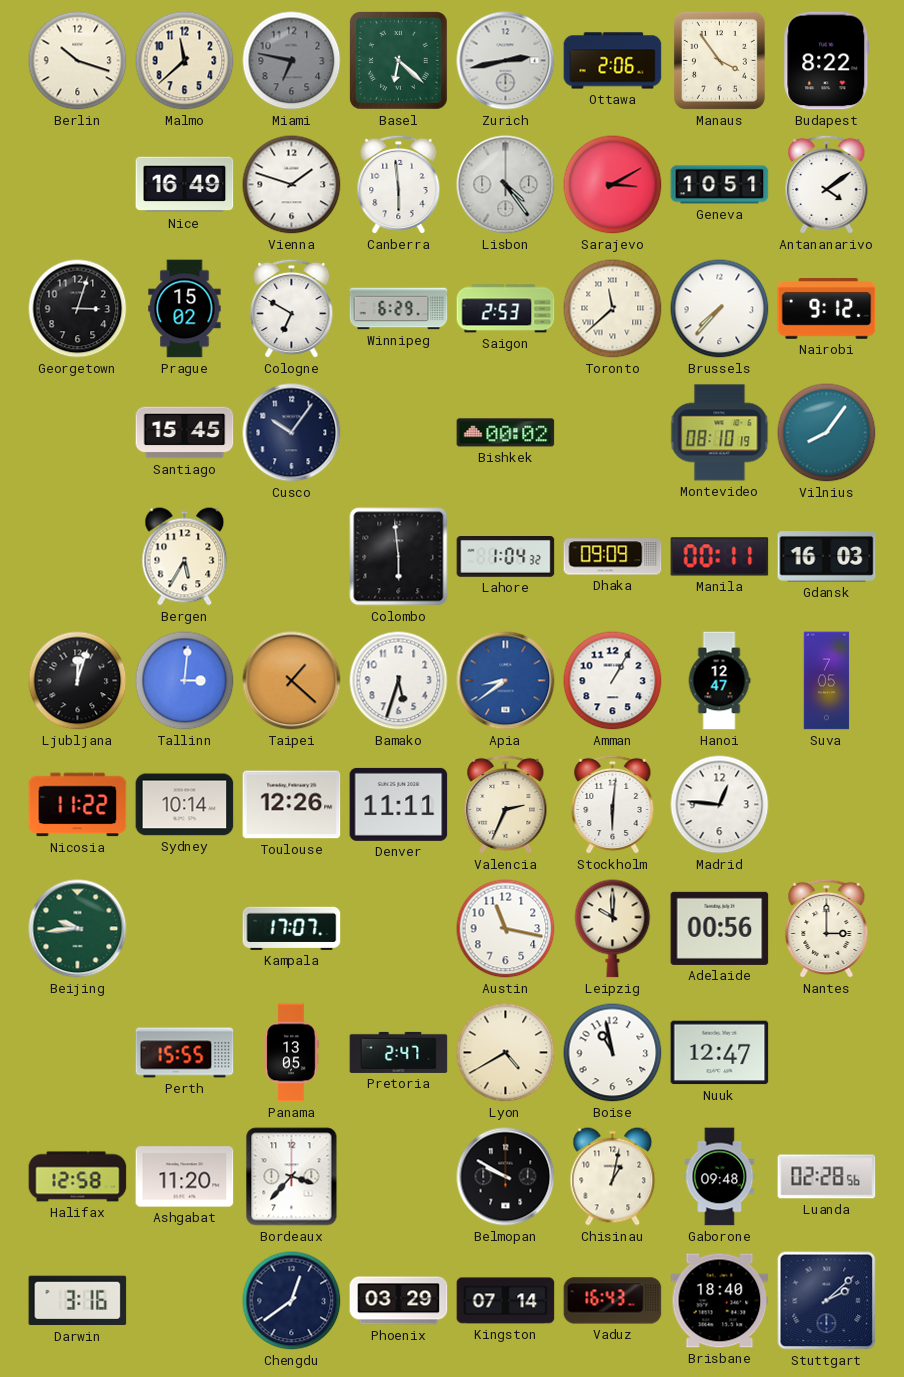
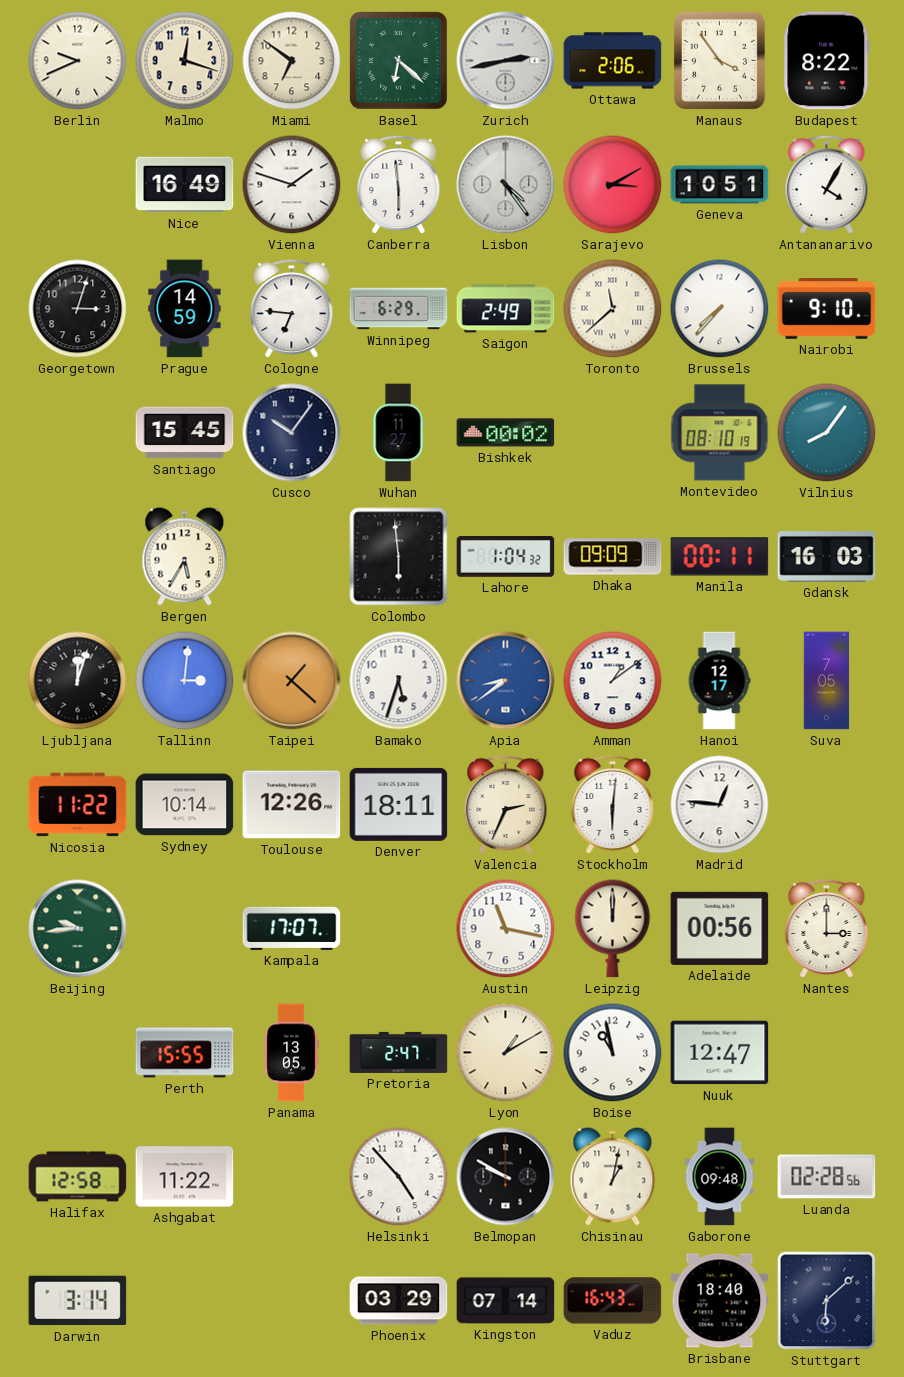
Berlin: 10:18 -> 9:41 (78, 61)
Malmo: 11:38 -> 12:18 (185, 61)
Miami: 6:47 -> 6:51 (292, 61)
Miami dial: grey -> cream (292, 61)
Antananarivo: 4:09 -> 4:05 (827, 185)
Prague: 15:02 -> 14:59 (185, 309)
Cologne: 6:50 -> 6:46 (292, 309)
Saigon: 2:53 -> 2:49 (506, 309)
Nairobi: 9:12 -> 9:10 (827, 309)
Wuhan: none -> 11:27 (398, 433)
Amman: 1:05 -> 1:09 (613, 681)
Hanoi: 12:47 -> 12:17 (719, 681)
Denver: 11:11 -> 18:11 (399, 804)
Leipzig: 10:00 -> 12:00 (613, 929)
Lyon: 4:40 -> 1:10 (506, 1053)
Ashgabat: 11:20 -> 11:22 (185, 1177)
Bordeaux: 3:37 -> none (292, 1177)
Helsinki: none -> 4:53 (399, 1177)
Darwin: 3:16 -> 3:14 (78, 1301)
Chengdu: 12:39 -> none (292, 1301)
Stuttgart: 2:08 -> 6:08 (827, 1301)
